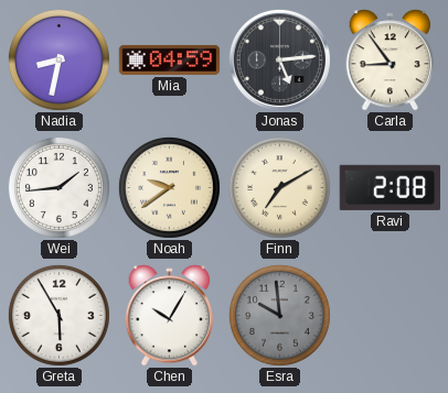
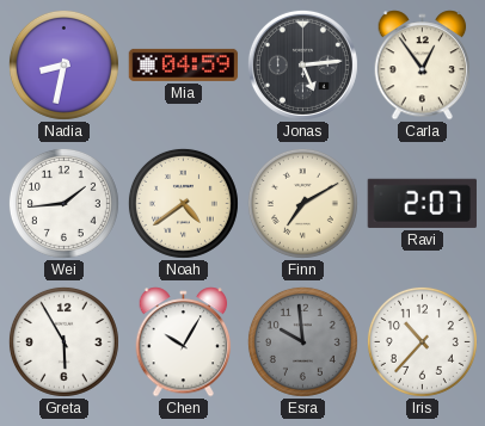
Carla: 8:54 -> 12:54 (423, 66)
Noah: 9:39 -> 4:39 (183, 203)
Ravi: 2:08 -> 2:07 (422, 203)
Iris: none -> 10:37 (422, 341)
